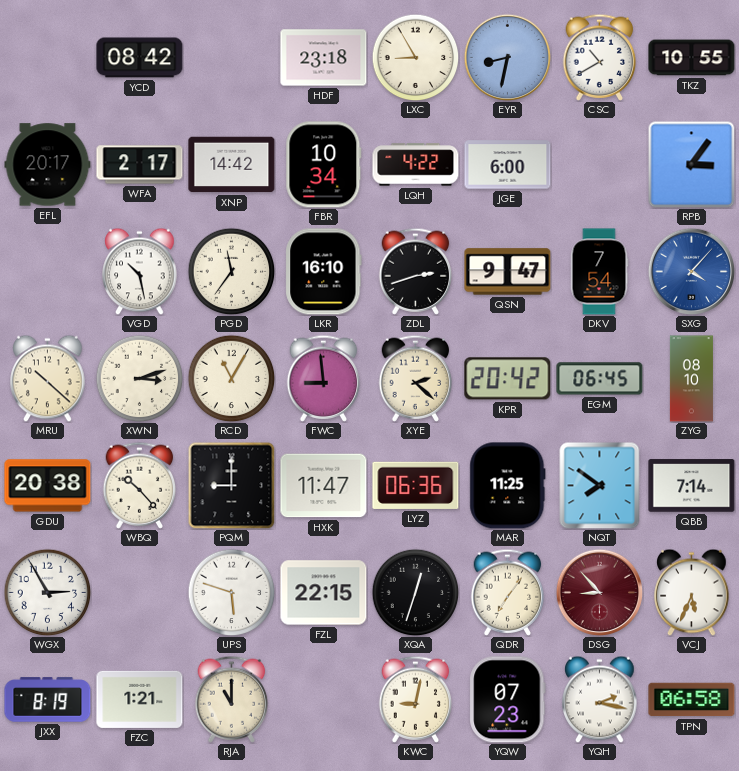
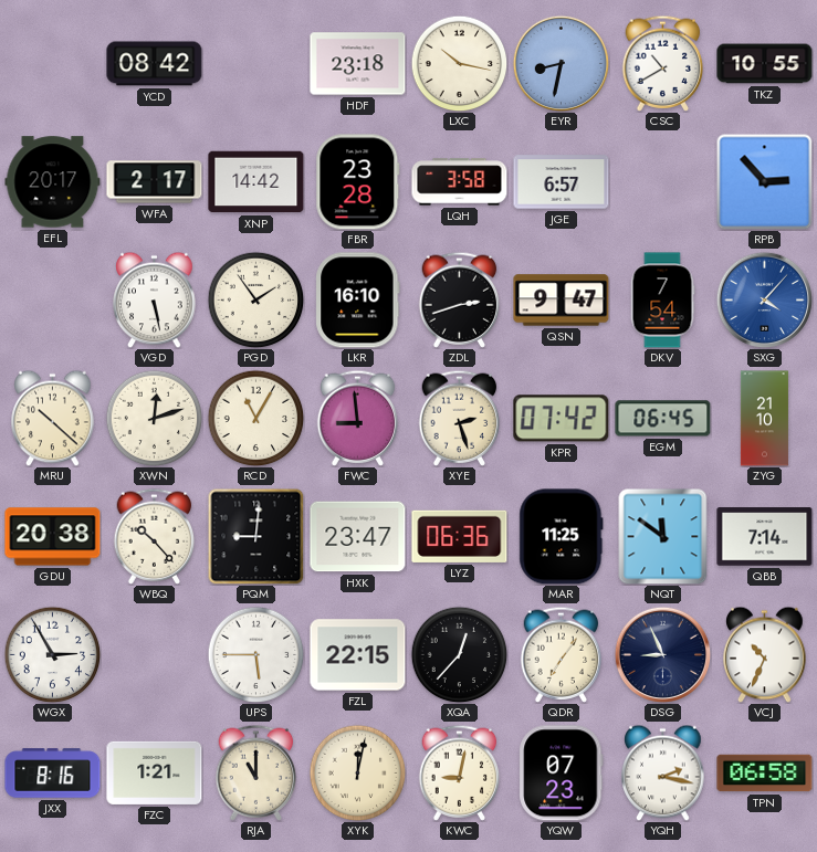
LXC: 8:55 -> 10:17 (459, 63)
FBR: 10:34 -> 23:28 (358, 182)
LQH: 4:22 -> 3:58 (460, 182)
JGE: 6:00 -> 6:57 (562, 182)
RPB: 3:06 -> 2:53 (764, 181)
VGD: 10:28 -> 5:28 (155, 299)
PGD: 11:36 -> 1:54 (255, 299)
XWN: 3:12 -> 12:12 (154, 418)
XYE: 2:22 -> 2:27 (460, 418)
KPR: 20:42 -> 07:42 (562, 419)
ZYG: 08:10 -> 21:10 (764, 419)
PQM: 9:00 -> 9:01 (255, 536)
HXK: 11:47 -> 23:47 (358, 537)
NQT: 7:51 -> 11:51 (663, 536)
UPS: 5:48 -> 5:45 (255, 654)
XQA: 12:33 -> 12:37 (459, 654)
DSG: 8:53 -> 8:56 (662, 654)
DSG dial: burgundy -> navy (662, 654)
VCJ: 5:34 -> 10:34 (765, 654)
JXX: 8:19 -> 8:16 (53, 774)
XYK: none -> 12:02 (357, 772)
